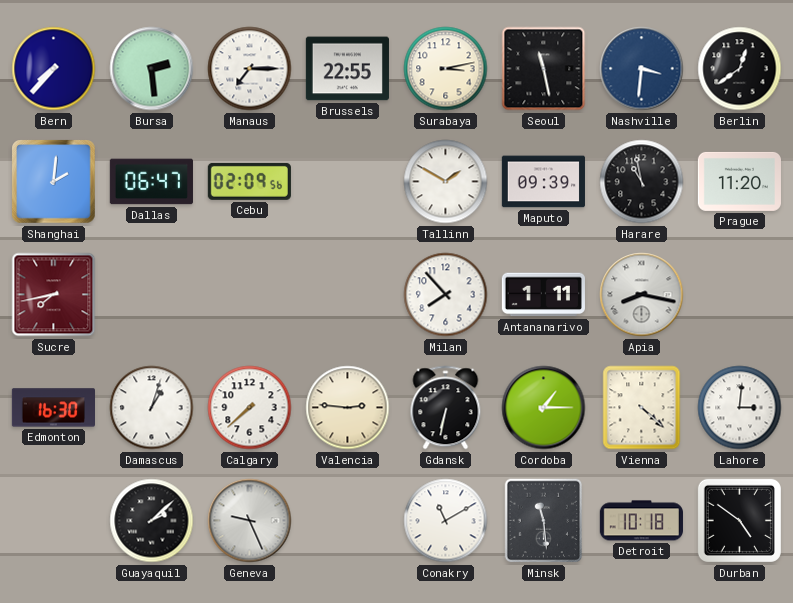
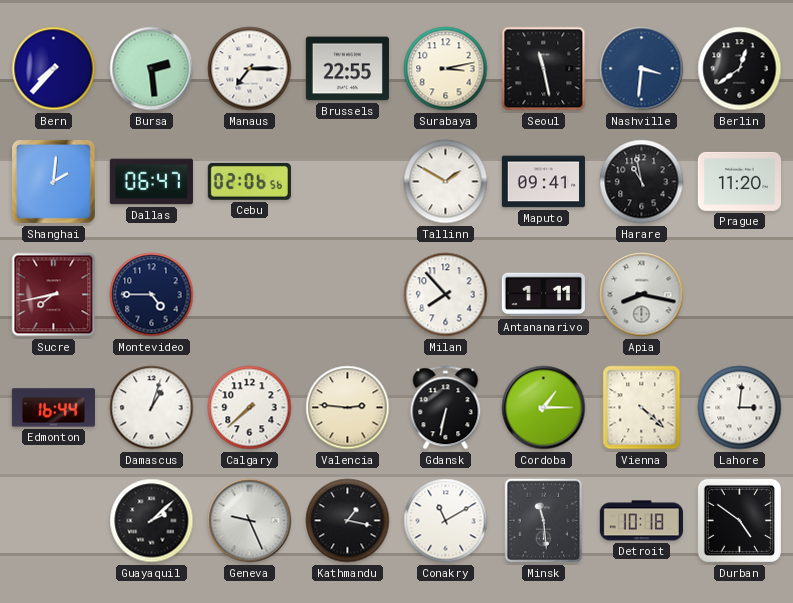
Cebu: 02:09 -> 02:06 (249, 181)
Maputo: 09:39 -> 09:41 (543, 182)
Montevideo: none -> 4:45 (152, 295)
Edmonton: 16:30 -> 16:44 (53, 408)
Kathmandu: none -> 1:17 (348, 521)
